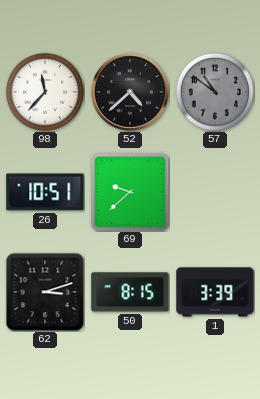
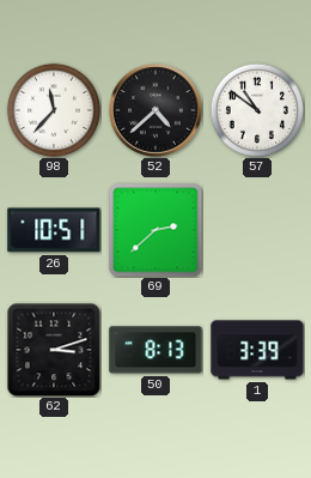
57 dial: grey -> white (257, 110)
69: 9:38 -> 2:38 (155, 230)
50: 8:15 -> 8:13 (155, 350)
